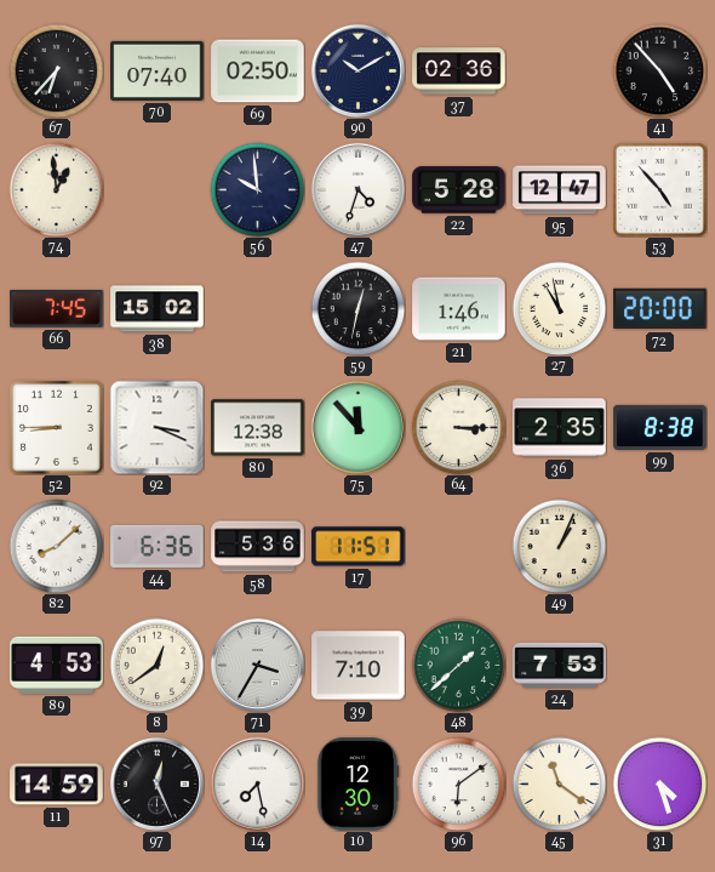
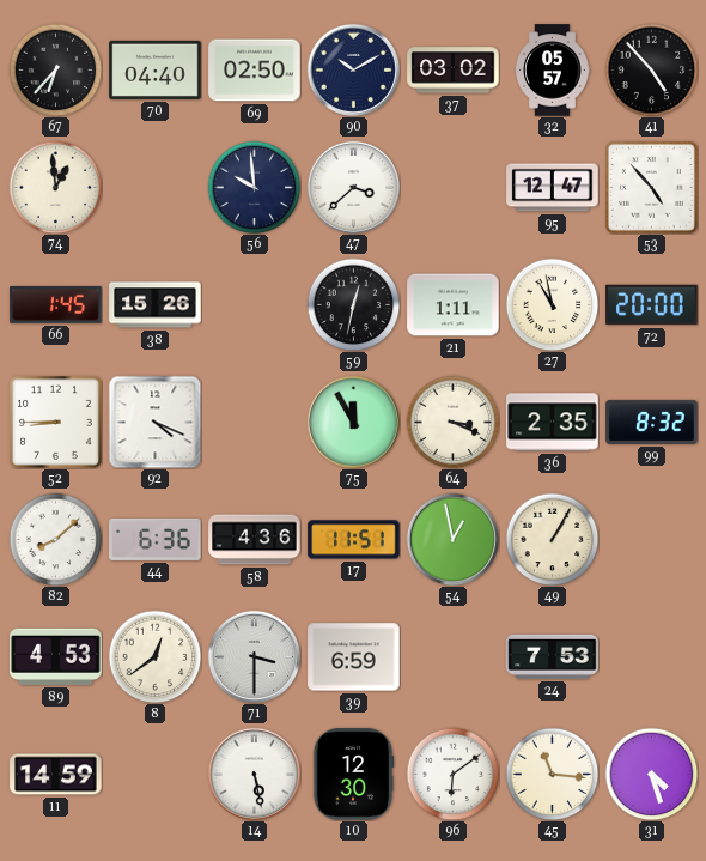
70: 07:40 -> 04:40 (156, 69)
37: 02:36 -> 03:02 (454, 71)
32: none -> 05:57 (553, 71)
47: 4:33 -> 3:38 (353, 187)
22: 5:28 -> none (459, 190)
66: 7:45 -> 1:45 (56, 304)
38: 15:02 -> 15:26 (156, 305)
21: 1:46 -> 1:11 (454, 305)
92: 3:19 -> 4:19 (154, 422)
80: 12:38 -> none (258, 428)
75: 11:53 -> 11:55 (353, 422)
64: 3:15 -> 3:19 (452, 422)
99: 8:38 -> 8:32 (652, 422)
58: 5:36 -> 4:36 (255, 540)
54: none -> 12:58 (452, 539)
49: 1:04 -> 1:05 (552, 539)
71: 3:35 -> 3:30 (254, 656)
39: 7:10 -> 6:59 (354, 657)
48: 1:38 -> none (458, 665)
97: 12:26 -> none (156, 783)
14: 7:28 -> 5:28 (254, 774)
45: 11:21 -> 11:16 (552, 774)
